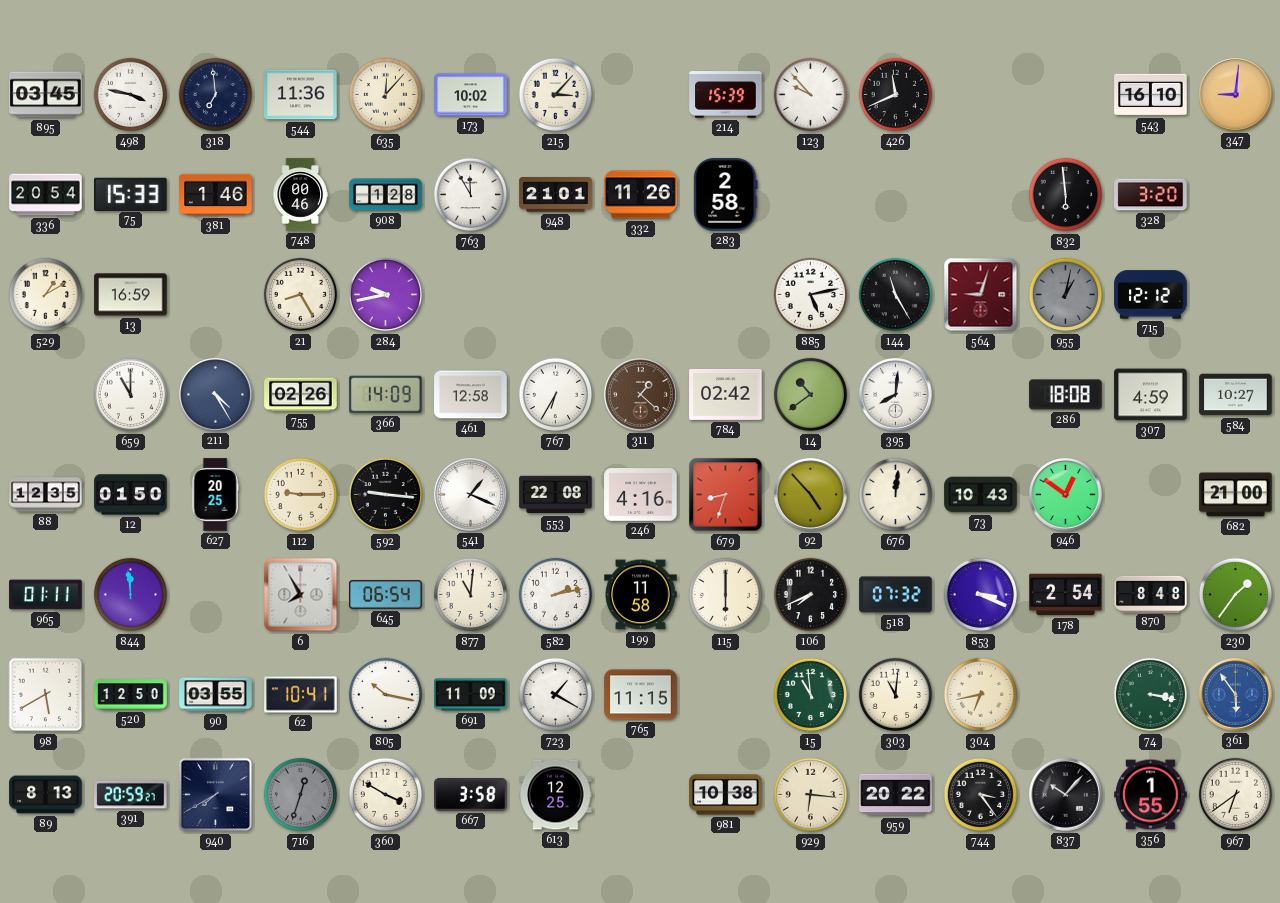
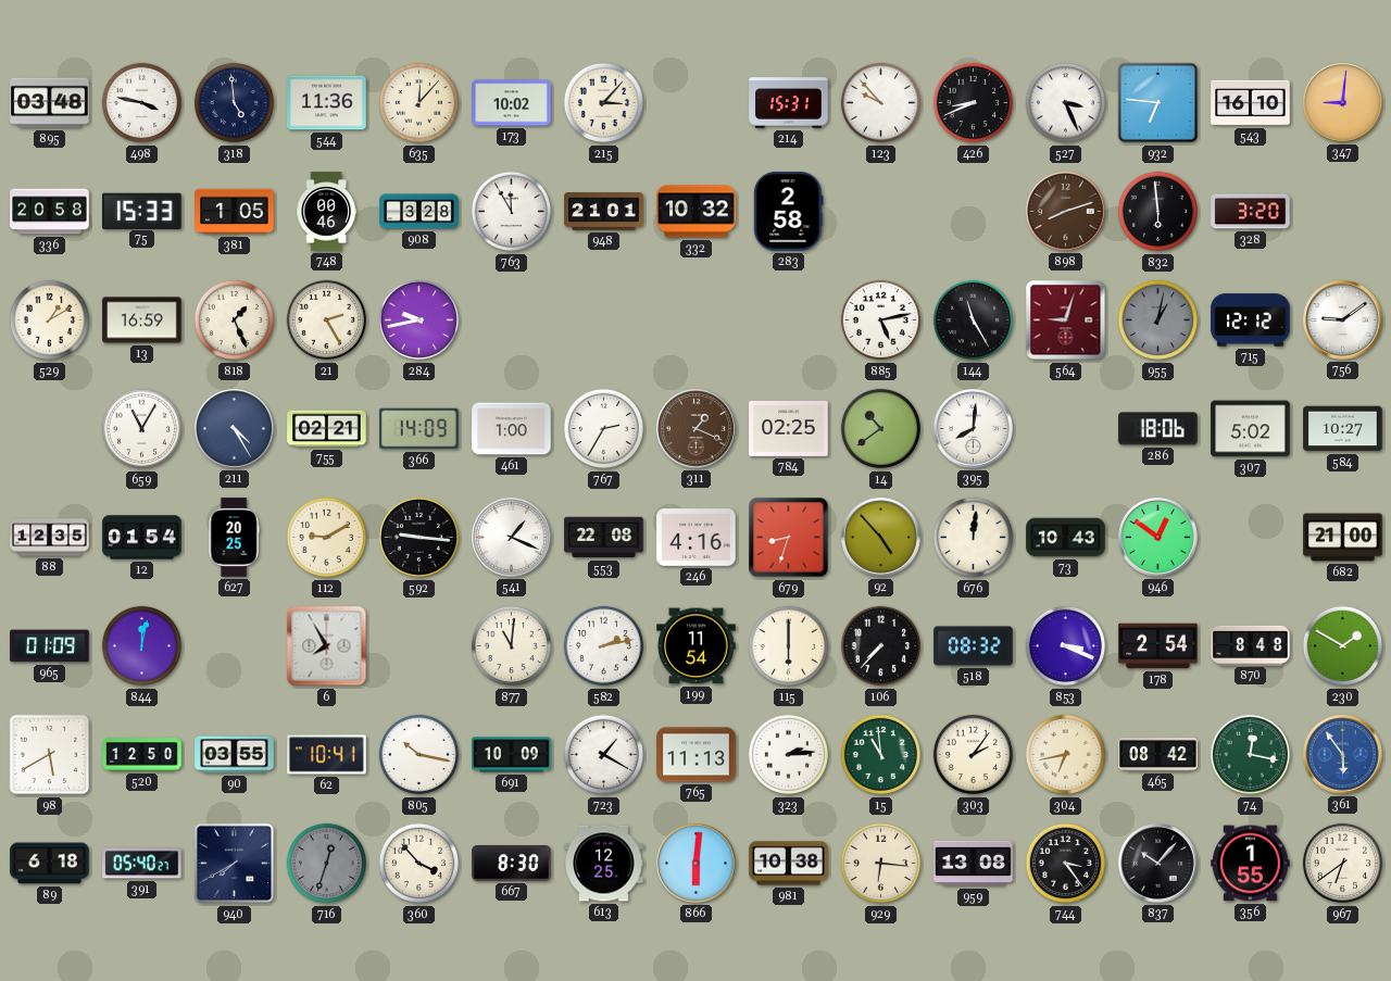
895: 03:45 -> 03:48 (50, 103)
318: 6:59 -> 4:59 (235, 103)
214: 15:39 -> 15:31 (789, 103)
426: 11:41 -> 8:41 (974, 103)
527: none -> 3:26 (1066, 103)
932: none -> 6:46 (1158, 103)
336: 20:54 -> 20:58 (50, 212)
381: 1:46 -> 1:05 (235, 212)
908: 1:28 -> 3:28 (419, 212)
332: 11:26 -> 10:32 (697, 212)
898: none -> 8:12 (1066, 212)
818: none -> 1:26 (235, 320)
21: 8:25 -> 2:25 (327, 320)
756: none -> 9:09 (1343, 320)
659: 11:00 -> 11:05 (142, 429)
755: 02:26 -> 02:21 (327, 429)
461: 12:58 -> 1:00 (512, 429)
767: 6:35 -> 2:35 (604, 429)
311: 1:22 -> 1:19 (697, 429)
784: 02:42 -> 02:25 (789, 428)
286: 18:08 -> 18:06 (1158, 429)
307: 4:59 -> 5:02 (1251, 429)
12: 01:50 -> 01:54 (142, 538)
112: 9:15 -> 9:10 (327, 538)
965: 01:11 -> 01:09 (50, 646)
844: 11:59 -> 12:02 (142, 646)
645: 06:54 -> none (386, 595)
199: 11:58 -> 11:54 (697, 646)
106: 7:41 -> 7:37 (881, 646)
518: 07:32 -> 08:32 (974, 646)
230: 1:36 -> 1:50 (1343, 646)
691: 11:09 -> 10:09 (512, 755)
765: 11:15 -> 11:13 (697, 755)
323: none -> 2:14 (789, 755)
303: 11:01 -> 2:06 (974, 755)
465: none -> 08:42 (1158, 755)
74: 3:17 -> 12:17 (1251, 755)
89: 8:13 -> 6:18 (50, 864)
391: 20:59 -> 05:40 (142, 864)
360: 3:50 -> 3:53 (419, 864)
667: 3:58 -> 8:30 (512, 864)
866: none -> 6:01 (697, 864)
959: 20:22 -> 13:08 (974, 864)
